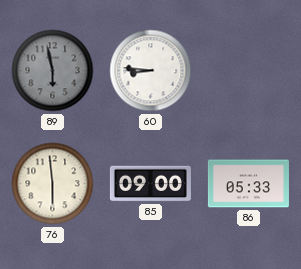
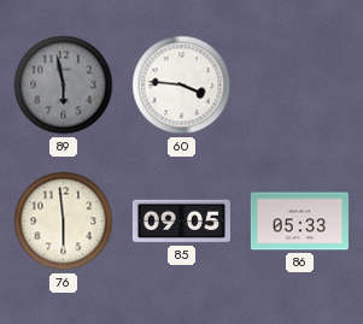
60: 8:46 -> 3:46 (182, 86)
85: 09:00 -> 09:05 (181, 222)
